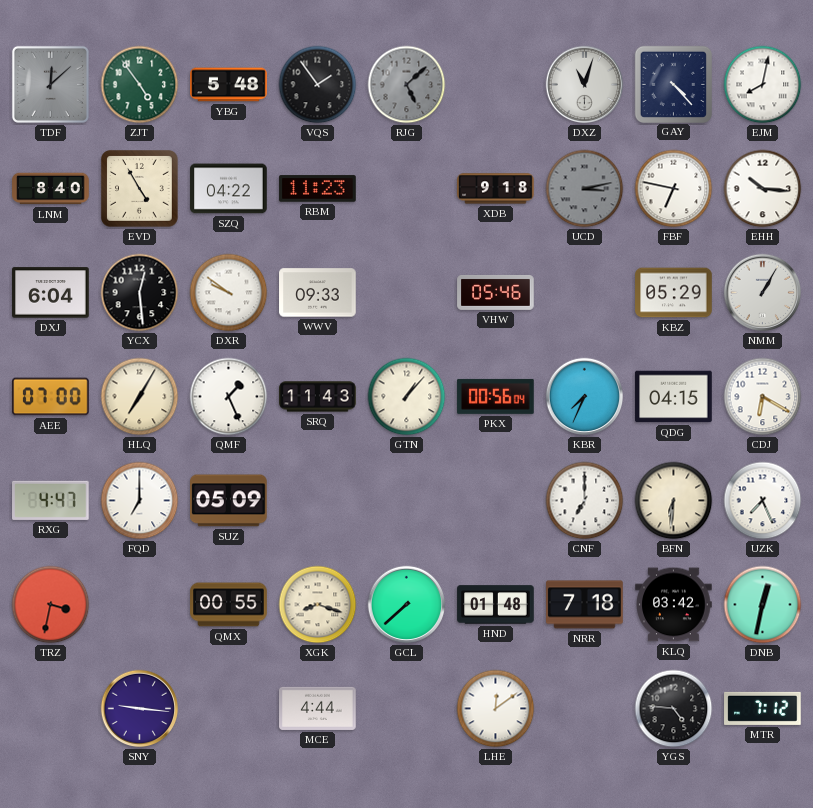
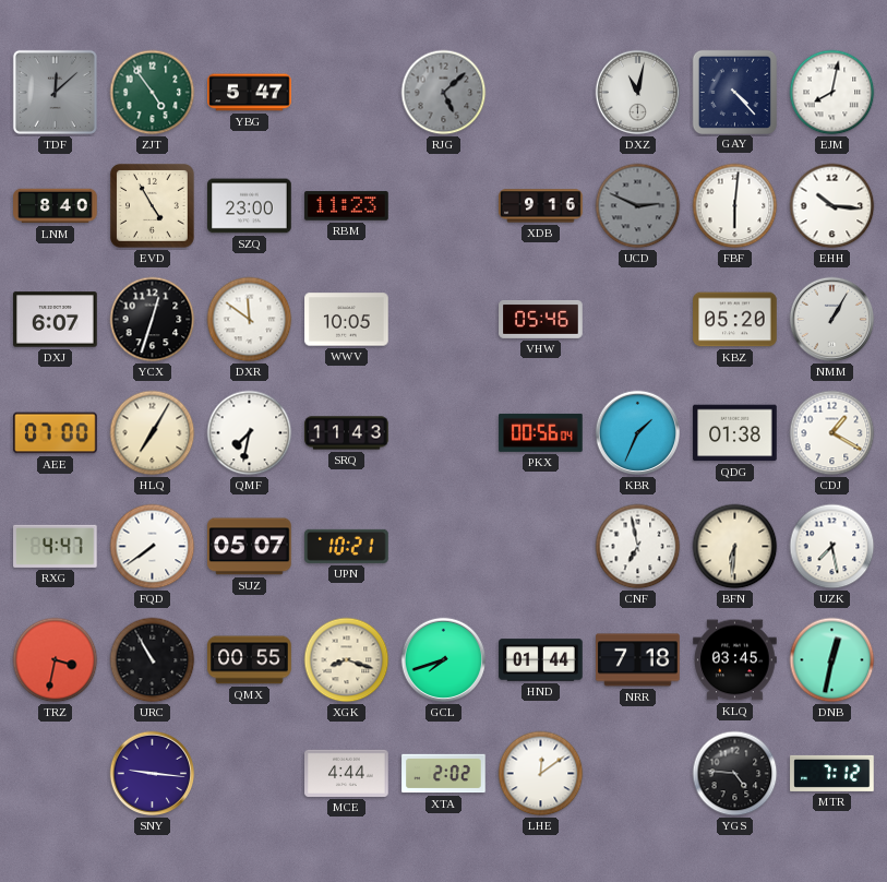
YBG: 5:48 -> 5:47 (250, 93)
VQS: 1:54 -> none (318, 85)
DXZ: 11:03 -> 11:02 (638, 93)
SZQ: 04:22 -> 23:00 (250, 206)
XDB: 9:18 -> 9:16 (541, 206)
UCD: 3:13 -> 2:49 (638, 206)
FBF: 6:47 -> 6:01 (735, 206)
DXJ: 6:04 -> 6:07 (56, 320)
YCX: 12:29 -> 12:33 (153, 320)
DXR: 9:51 -> 11:51 (250, 320)
WWV: 09:33 -> 10:05 (347, 320)
KBZ: 05:29 -> 05:20 (735, 320)
QMF: 1:26 -> 7:32 (250, 433)
GTN: 1:07 -> none (407, 397)
KBR: 7:34 -> 1:34 (638, 433)
QDG: 04:15 -> 01:38 (735, 433)
CDJ: 6:20 -> 1:20 (832, 433)
FQD: 7:00 -> 7:39 (153, 547)
SUZ: 05:09 -> 05:07 (250, 547)
UPN: none -> 10:21 (347, 546)
CNF: 7:00 -> 6:58 (638, 547)
UZK: 7:26 -> 7:28 (832, 547)
URC: none -> 10:55 (153, 660)
GCL: 7:38 -> 7:42 (444, 660)
HND: 01:48 -> 01:44 (541, 660)
KLQ: 03:42 -> 03:45 (735, 660)
XTA: none -> 2:02 (444, 774)
